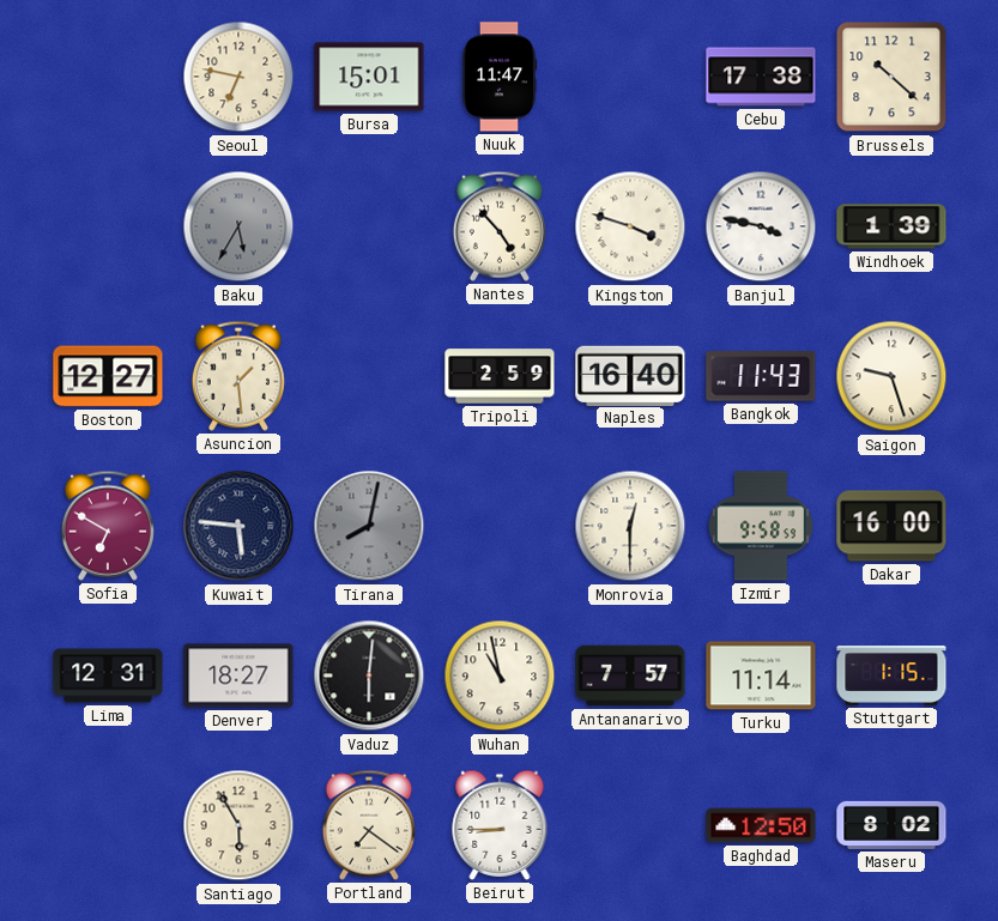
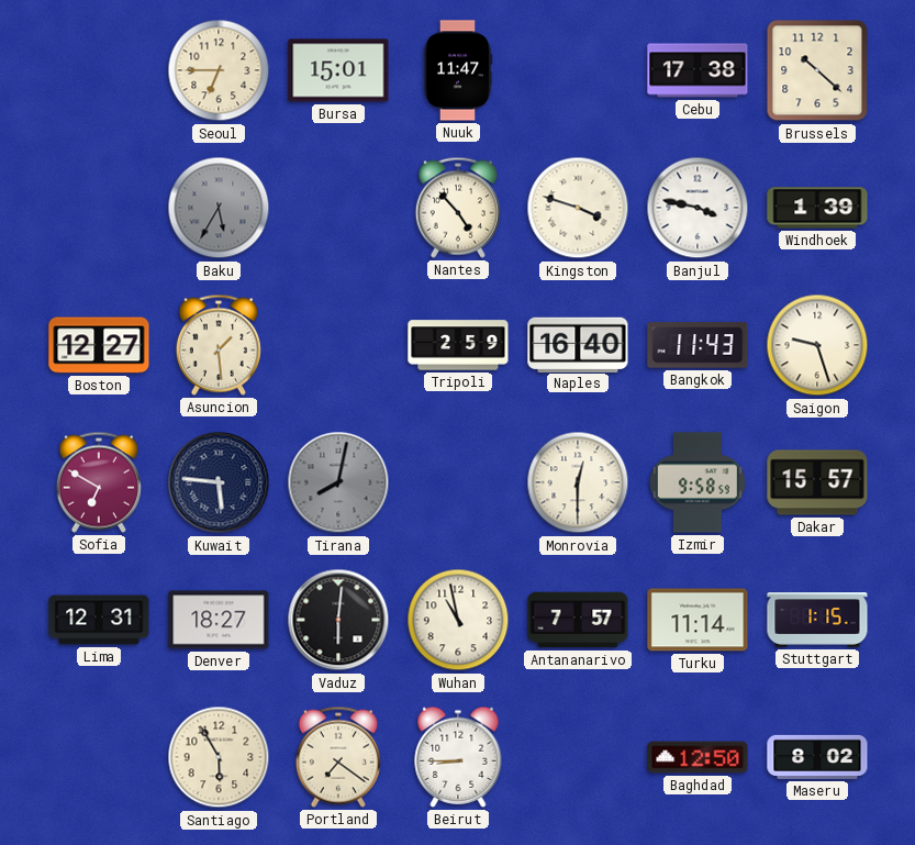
Seoul: 6:47 -> 6:45 (219, 70)
Dakar: 16:00 -> 15:57 (817, 482)
